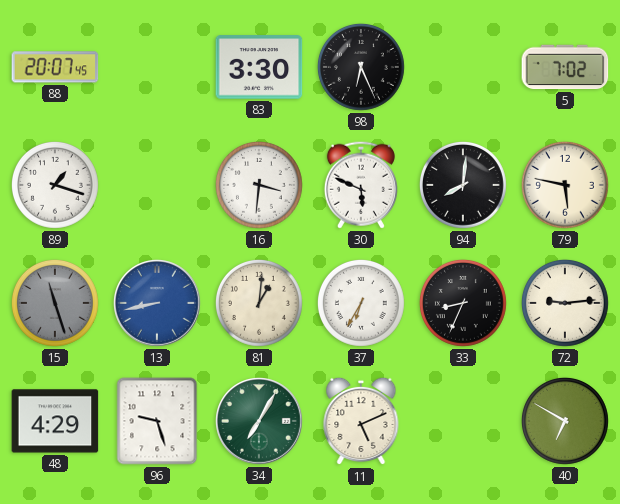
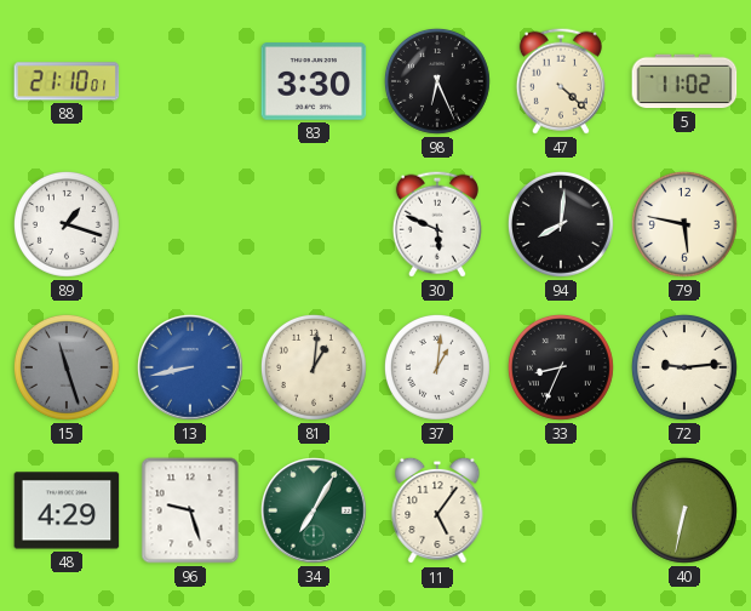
88: 20:07 -> 21:10 (67, 81)
47: none -> 4:22 (561, 81)
5: 7:02 -> 11:02 (684, 81)
16: 3:31 -> none (259, 185)
37: 6:35 -> 1:01 (437, 367)
11: 5:11 -> 5:06 (437, 510)
40: 6:50 -> 6:32 (684, 510)
